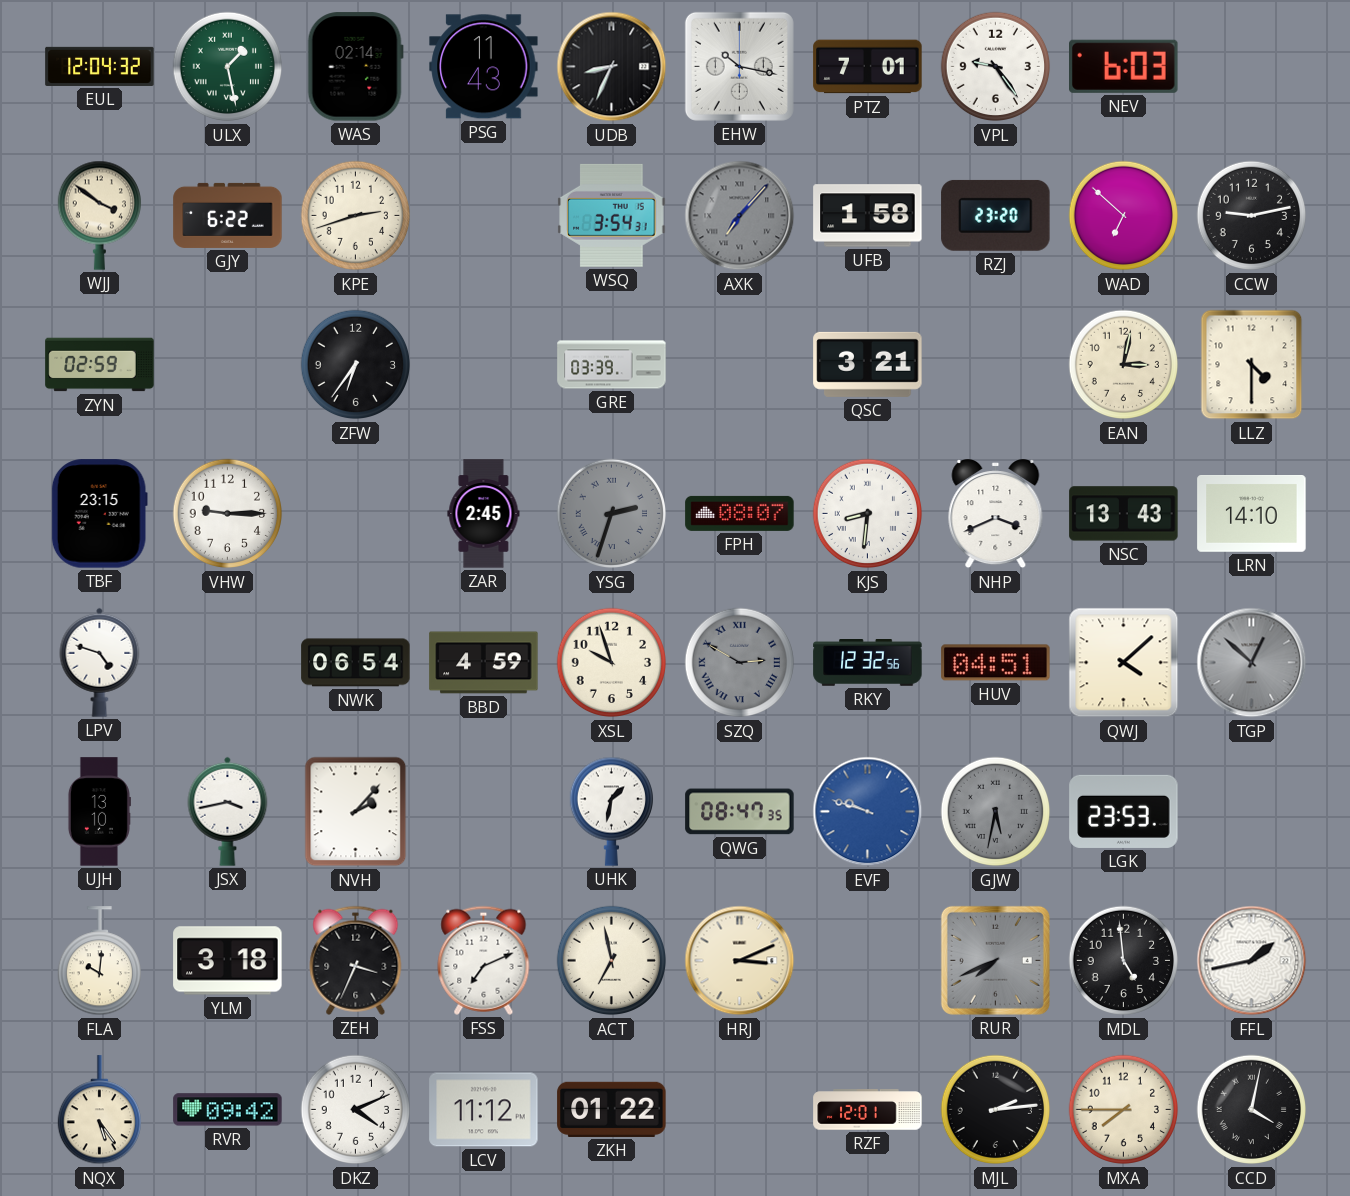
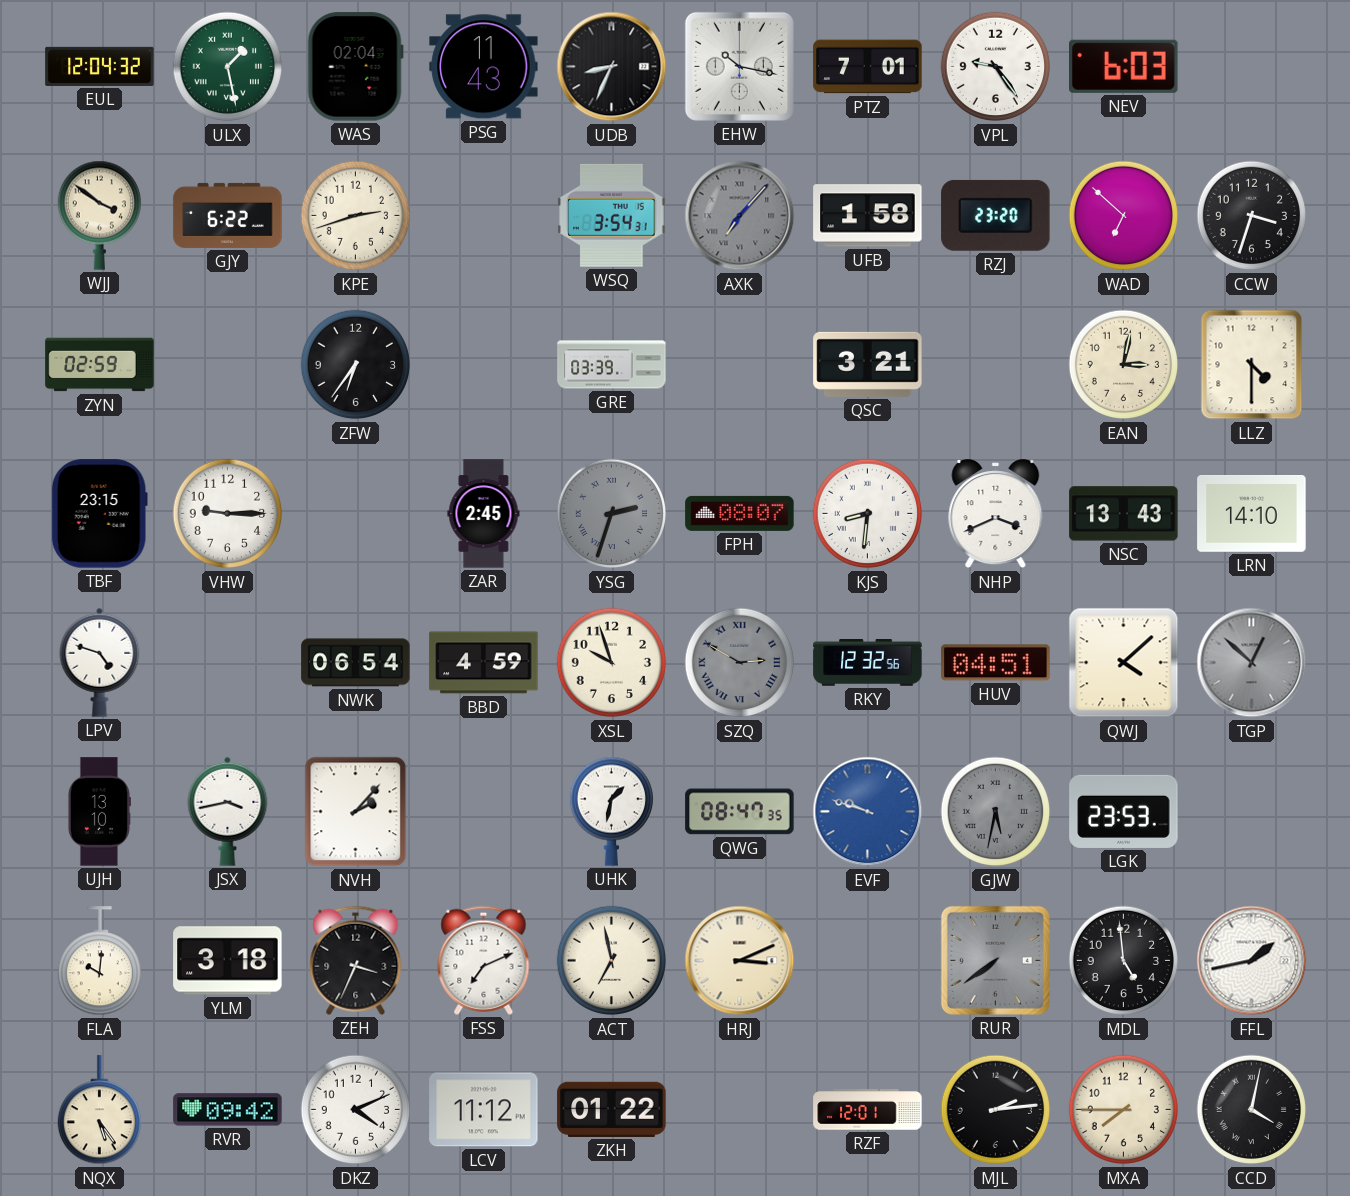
WAS: 02:14 -> 02:04 (355, 67)
CCW: 9:13 -> 3:33 (1252, 216)
RUR: 7:41 -> 7:39 (995, 960)
